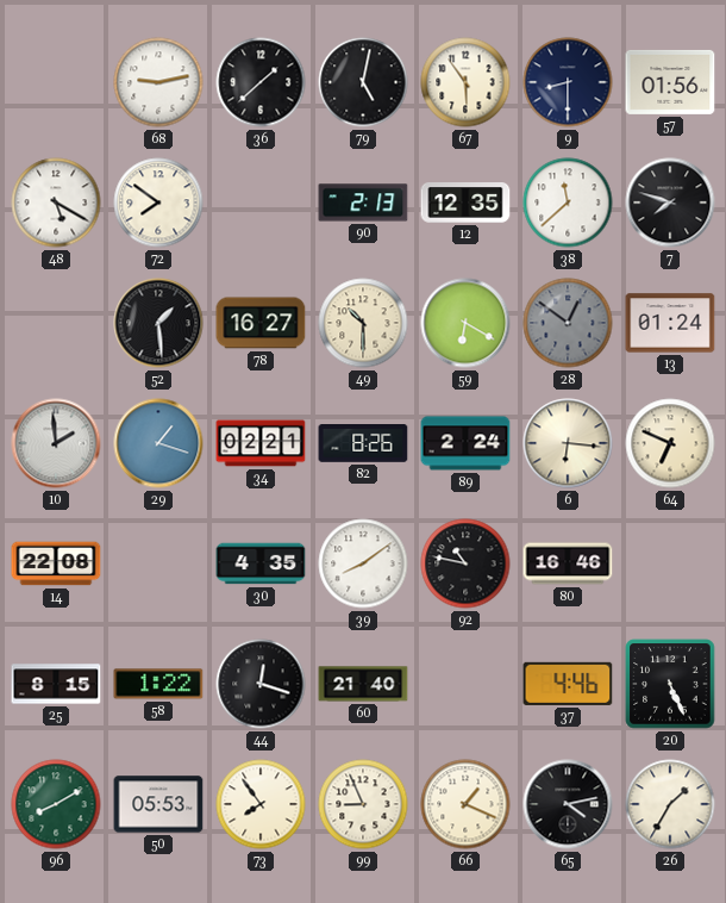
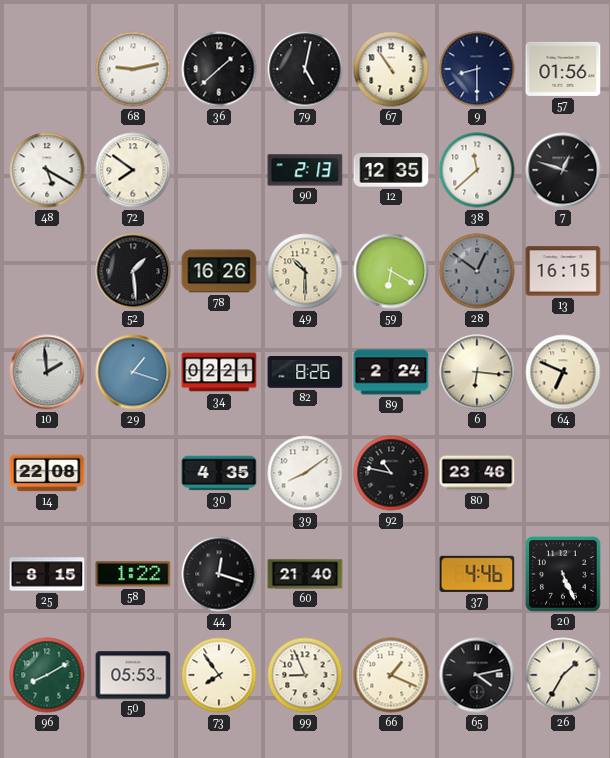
67: 5:54 -> 10:54 (391, 69)
7: 7:48 -> 12:48 (563, 170)
78: 16:27 -> 16:26 (219, 271)
13: 01:24 -> 16:15 (563, 271)
80: 16:46 -> 23:46 (477, 473)
